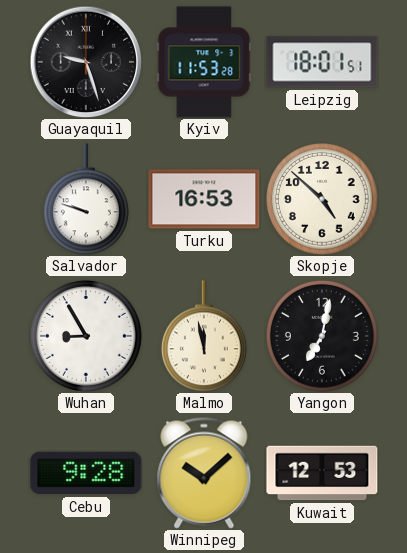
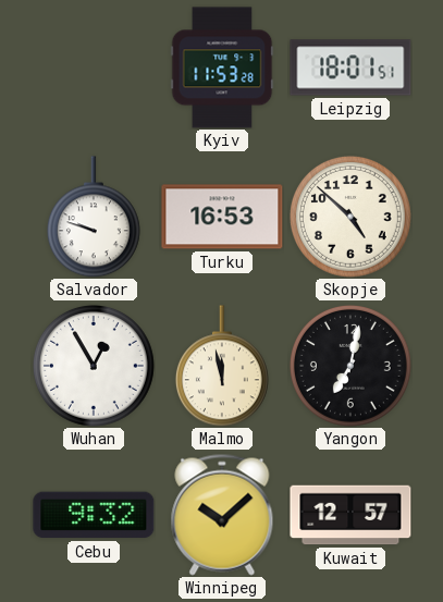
Guayaquil: 9:27 -> none (86, 62)
Wuhan: 8:55 -> 12:55 (94, 366)
Cebu: 9:28 -> 9:32 (94, 515)
Kuwait: 12:53 -> 12:57 (350, 515)
